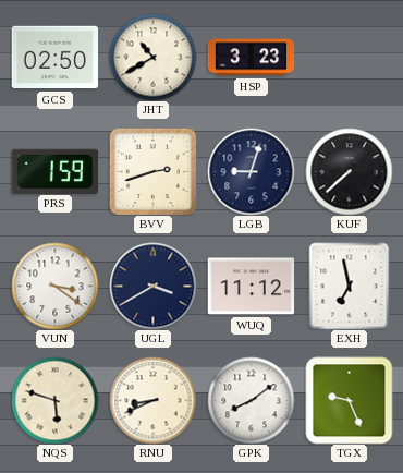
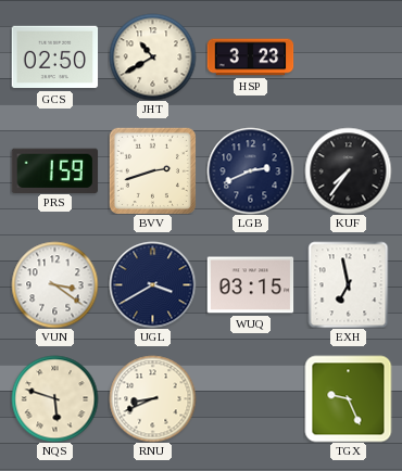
LGB: 9:03 -> 2:41 (250, 170)
KUF: 7:38 -> 7:36 (348, 170)
WUQ: 11:12 -> 03:15 (250, 285)
GPK: 8:09 -> none (251, 400)
